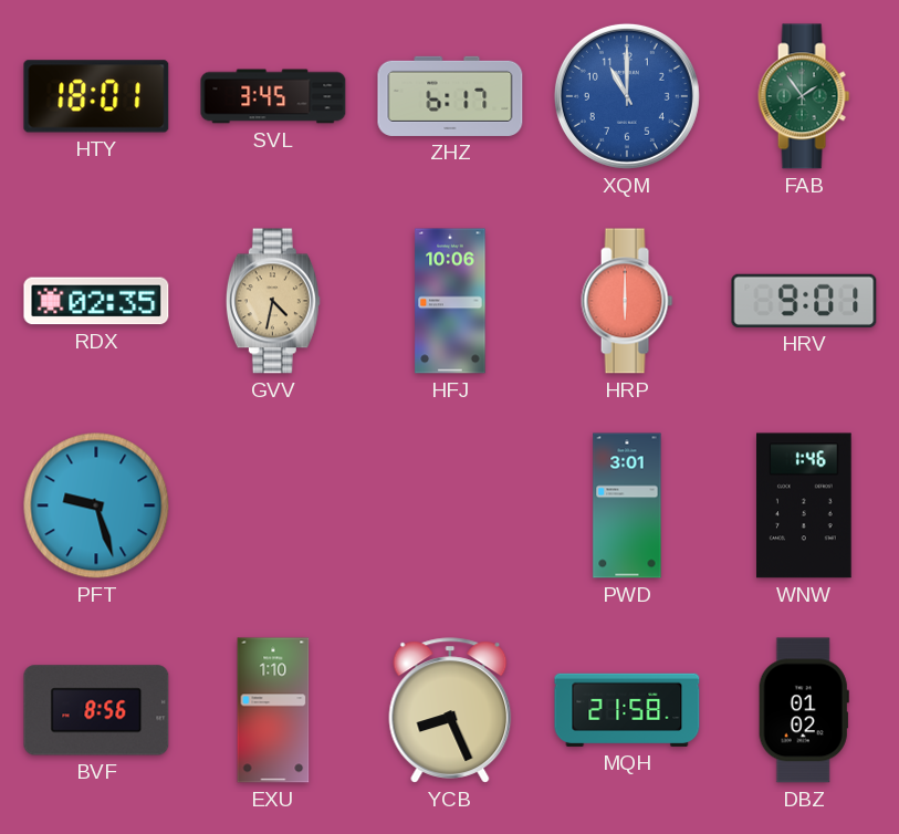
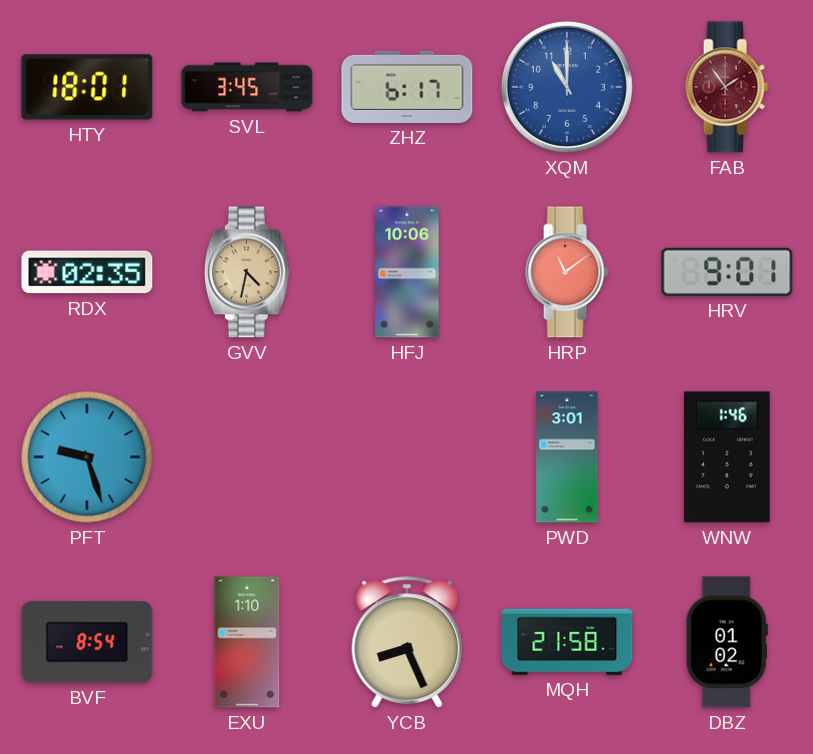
FAB dial: green -> burgundy (727, 87)
HRP: 6:00 -> 11:09 (567, 272)
BVF: 8:56 -> 8:54 (87, 642)
